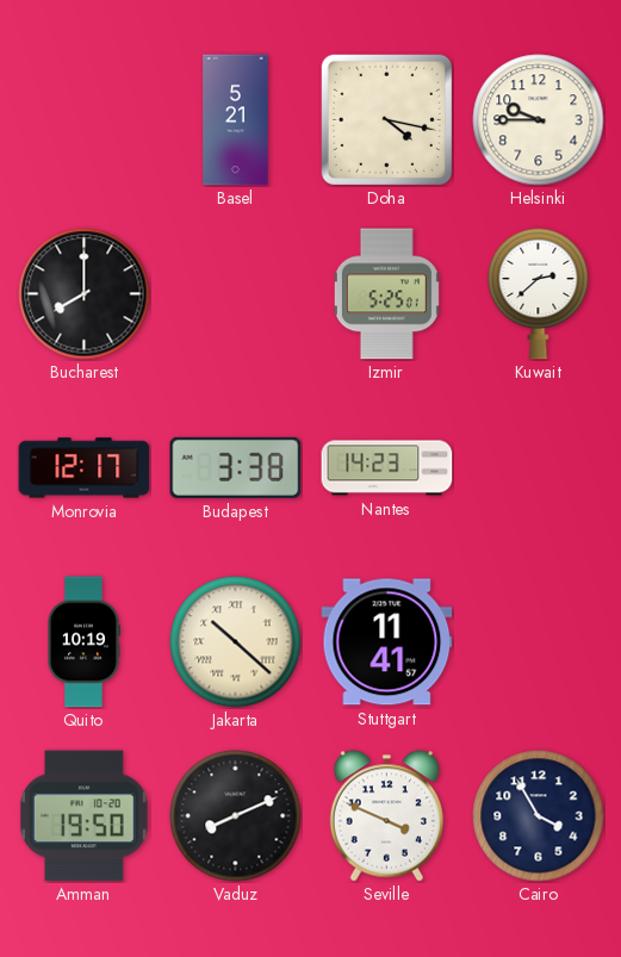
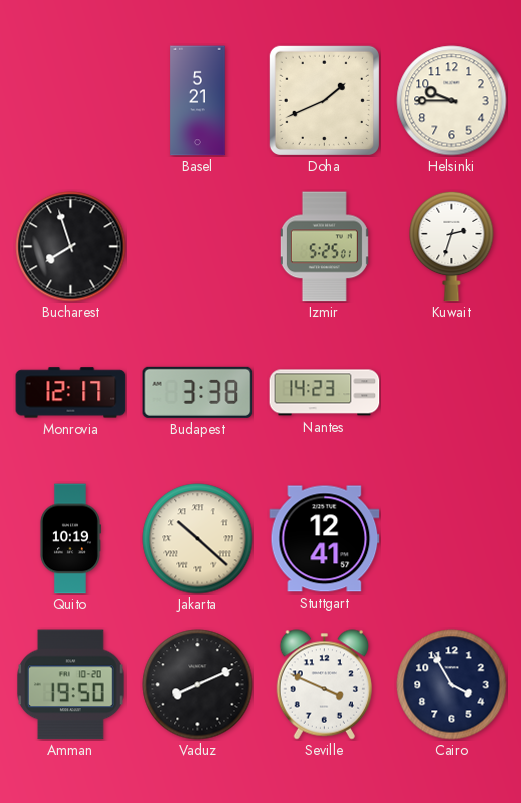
Doha: 4:17 -> 1:41 (324, 100)
Bucharest: 8:00 -> 7:57 (71, 247)
Kuwait: 2:38 -> 2:33 (452, 246)
Stuttgart: 11:41 -> 12:41 (325, 539)
